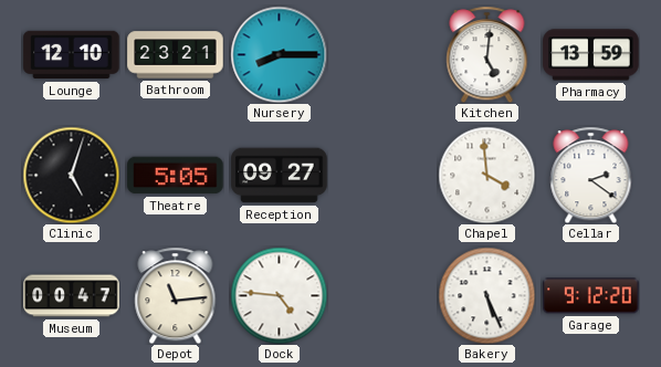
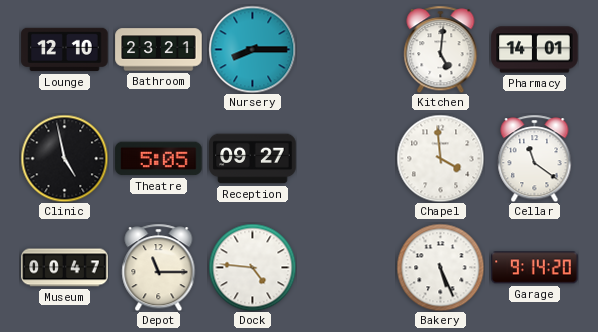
Pharmacy: 13:59 -> 14:01 (535, 50)
Clinic: 5:03 -> 4:58 (64, 158)
Cellar: 2:21 -> 11:21 (535, 158)
Depot: 11:14 -> 11:15 (159, 267)
Garage: 9:12 -> 9:14 (535, 268)
